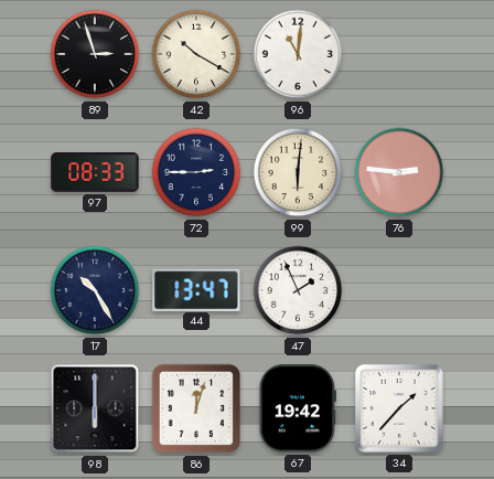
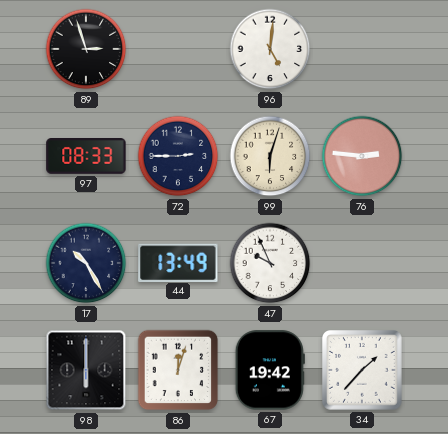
42: 10:20 -> none (196, 54)
96: 11:01 -> 5:01 (270, 49)
99: 6:01 -> 6:03 (270, 156)
44: 13:47 -> 13:49 (178, 262)
47: 1:56 -> 9:56 (270, 263)
